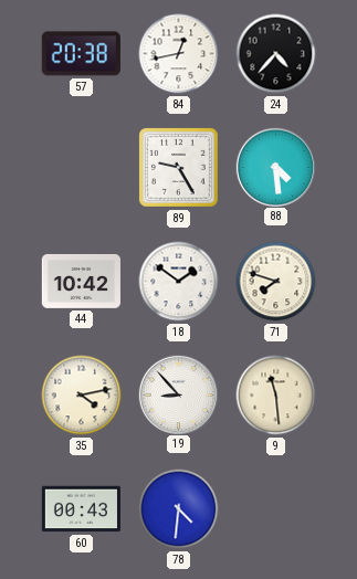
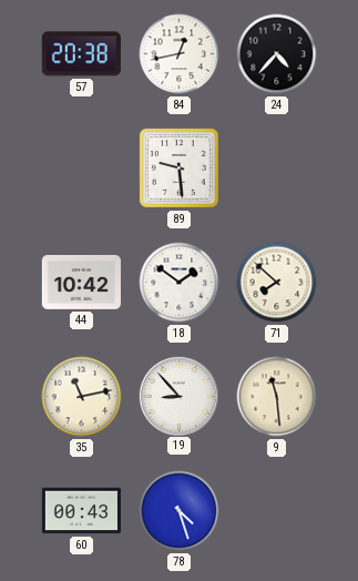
89: 9:25 -> 9:29 (178, 167)
88: 4:29 -> none (275, 167)
71: 7:48 -> 7:52 (277, 283)
35: 4:13 -> 11:13 (82, 397)
78: 4:31 -> 4:27 (180, 511)
